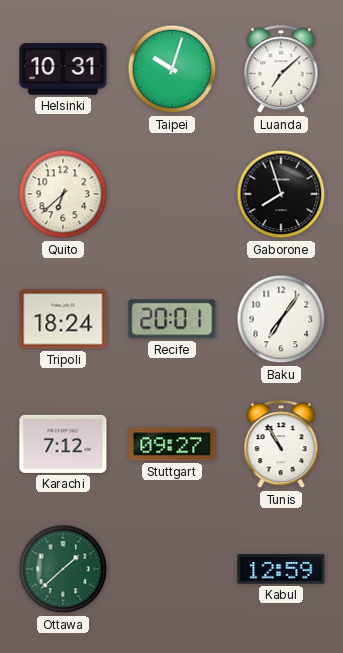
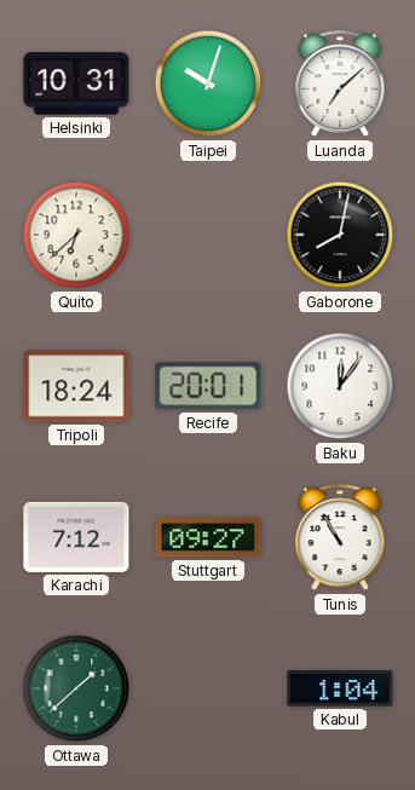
Gaborone: 7:57 -> 8:02 (340, 235)
Baku: 7:06 -> 12:06 (340, 386)
Kabul: 12:59 -> 1:04 (340, 688)
